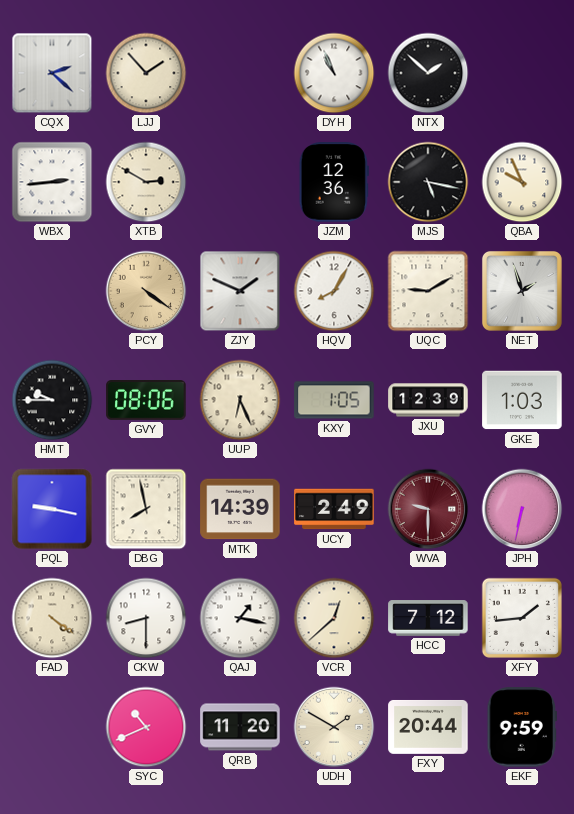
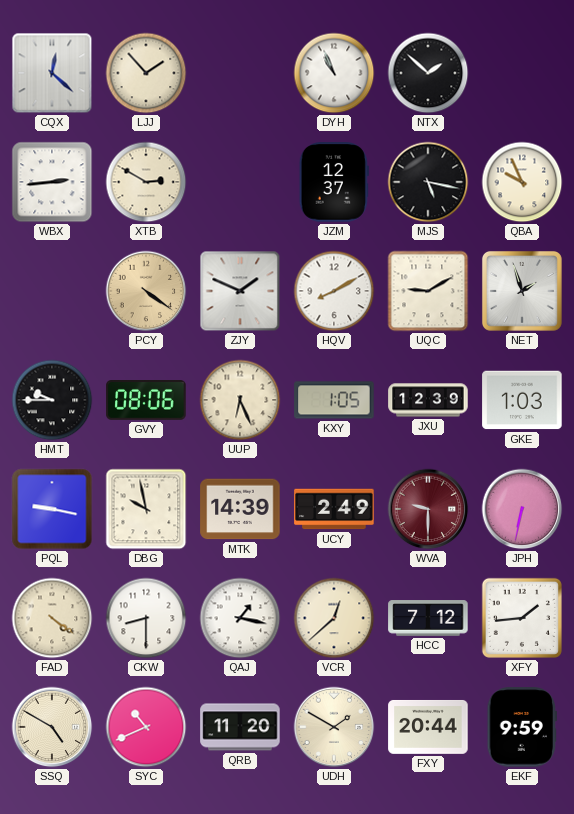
CQX: 2:22 -> 12:22 (52, 73)
JZM: 12:36 -> 12:37 (334, 182)
HQV: 8:05 -> 8:10 (334, 291)
DBG: 7:58 -> 9:58 (146, 509)
SSQ: none -> 4:50 (52, 727)
